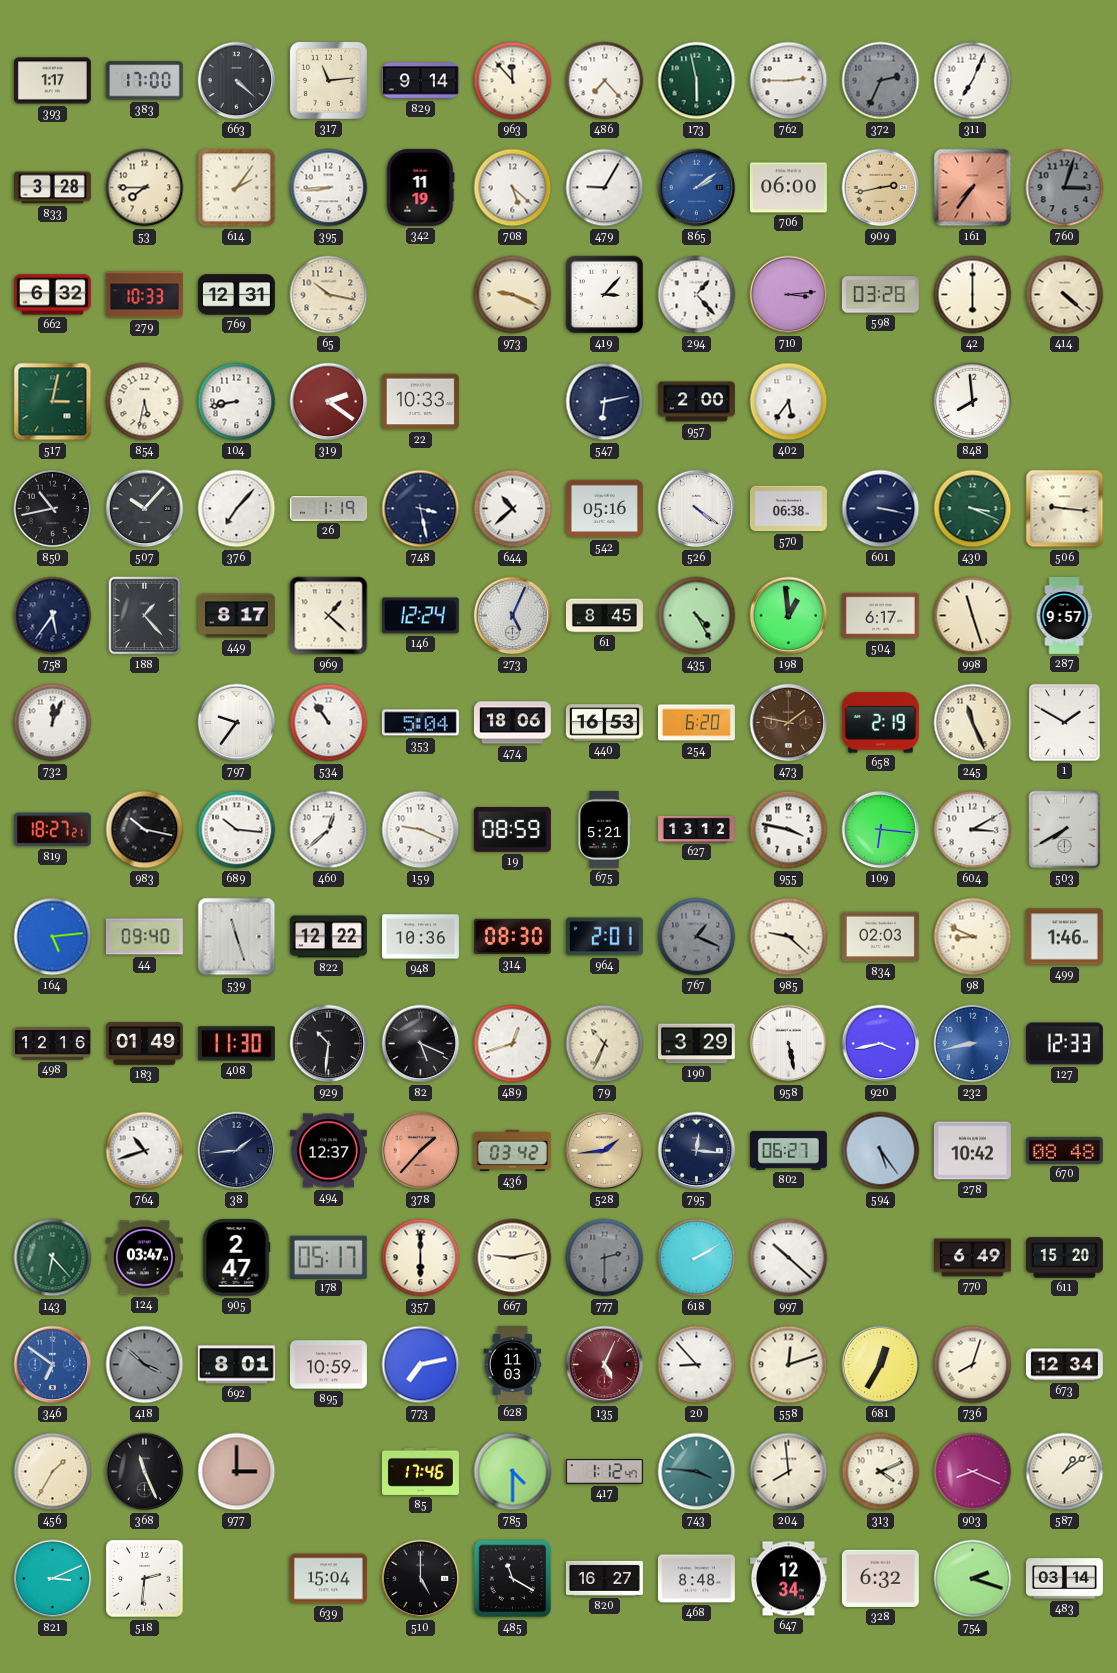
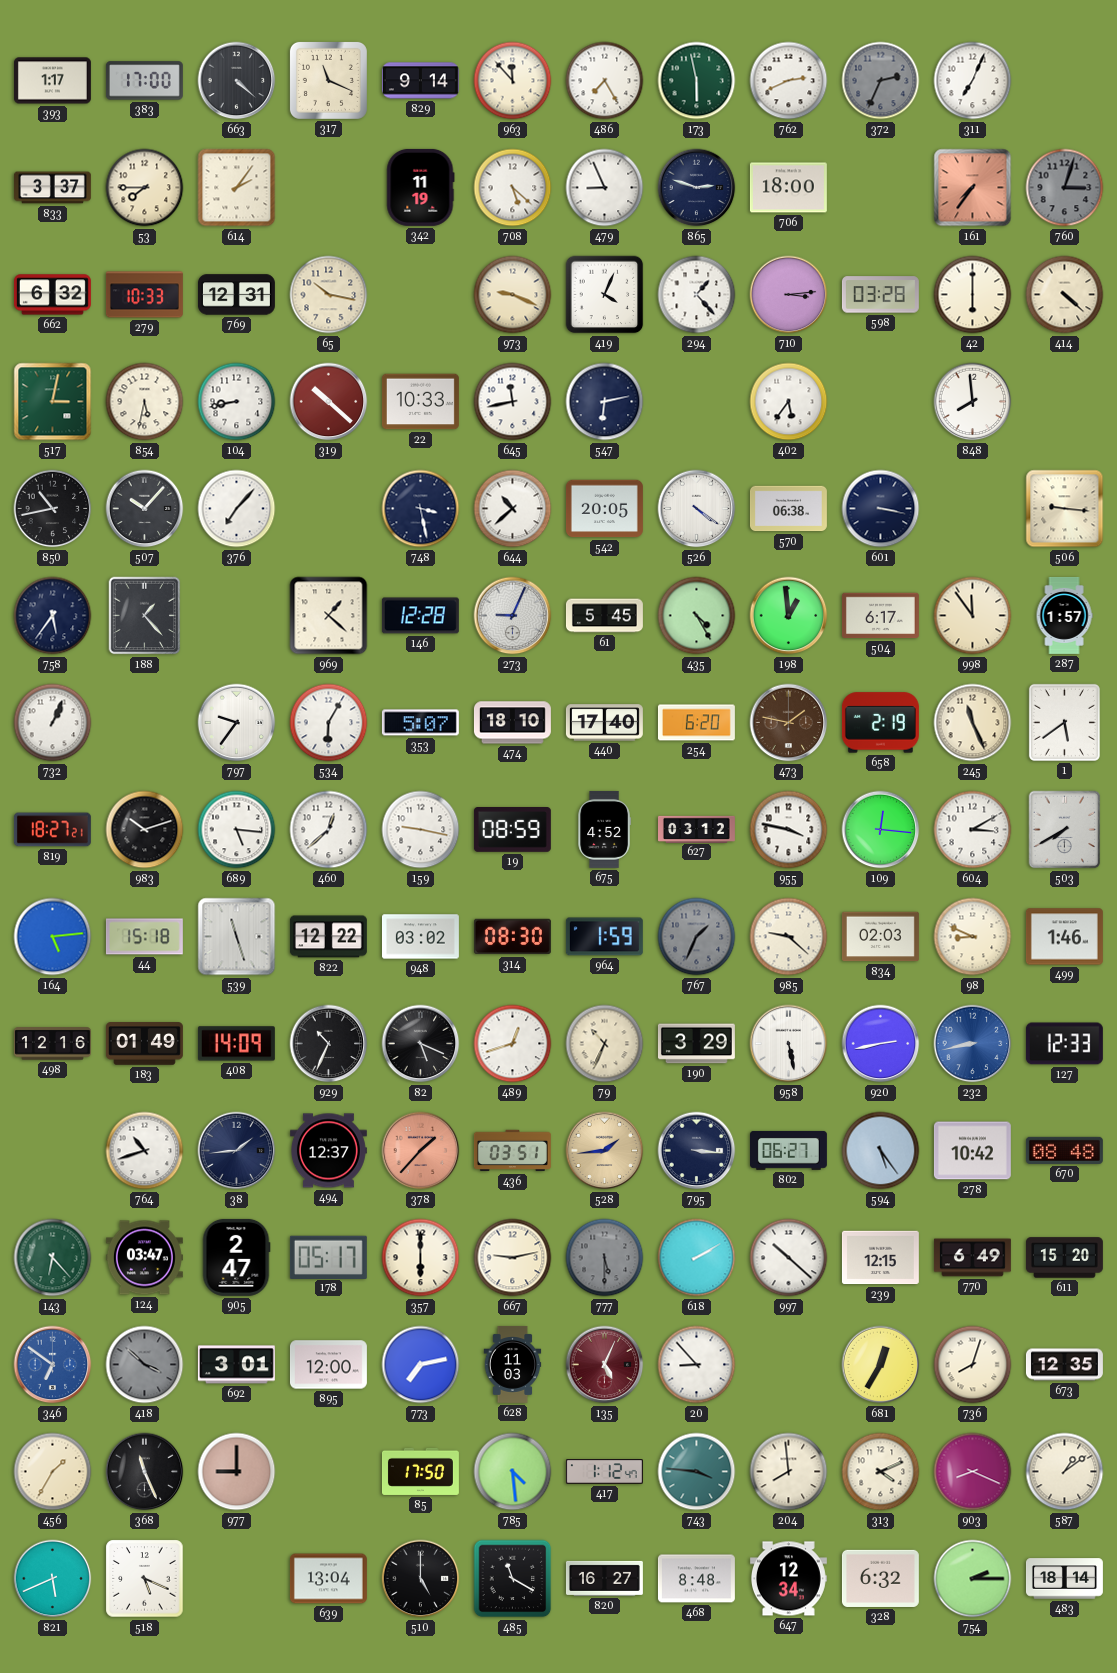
317: 11:14 -> 11:19 (328, 80)
486: 7:23 -> 7:25 (605, 81)
762: 2:45 -> 2:41 (789, 81)
833: 3:28 -> 3:37 (52, 188)
395: 8:44 -> none (329, 188)
479: 9:05 -> 8:56 (605, 188)
865: 2:09 -> 2:48 (697, 188)
865 dial: blue -> navy (697, 188)
706: 06:00 -> 18:00 (788, 188)
909: 2:43 -> none (881, 188)
419: 3:07 -> 4:04 (605, 295)
319: 2:21 -> 10:22 (329, 402)
645: none -> 11:43 (513, 402)
957: 2:00 -> none (696, 402)
26: 1:19 -> none (328, 509)
542: 05:16 -> 20:05 (604, 509)
430: 3:19 -> none (973, 509)
449: 8:17 -> none (236, 616)
146: 12:24 -> 12:28 (420, 616)
273: 5:04 -> 9:04 (513, 616)
61: 8:45 -> 5:45 (604, 616)
998: 11:27 -> 11:54 (973, 616)
287: 9:57 -> 1:57 (1064, 615)
732: 12:04 -> 1:04 (53, 723)
534: 10:54 -> 6:05 (329, 723)
353: 5:04 -> 5:07 (420, 723)
474: 18:06 -> 18:10 (512, 723)
440: 16:53 -> 17:40 (604, 723)
1: 1:50 -> 5:39 (1064, 722)
983: 10:17 -> 10:12 (145, 830)
689: 10:16 -> 5:16 (237, 830)
159: 9:19 -> 9:17 (421, 830)
675: 5:21 -> 4:52 (604, 829)
627: 13:12 -> 03:12 (697, 829)
109: 6:16 -> 12:16 (881, 830)
44: 09:40 -> 15:18 (144, 937)
948: 10:36 -> 03:02 (420, 937)
964: 2:01 -> 1:59 (604, 937)
767: 1:19 -> 1:34 (697, 937)
408: 11:30 -> 14:09 (236, 1044)
929: 10:31 -> 10:34 (329, 1044)
920: 3:43 -> 2:43 (881, 1044)
436: 03:42 -> 03:51 (512, 1151)
795: 12:16 -> 3:16 (697, 1151)
777: 2:30 -> 5:30 (605, 1258)
239: none -> 12:15 (880, 1258)
692: 8:01 -> 3:01 (236, 1365)
895: 10:59 -> 12:00 (328, 1365)
558: 12:12 -> none (789, 1365)
673: 12:34 -> 12:35 (1064, 1365)
977: 3:00 -> 9:00 (237, 1472)
85: 17:46 -> 17:50 (420, 1471)
785: 4:30 -> 4:29 (513, 1472)
821: 3:11 -> 5:41 (53, 1579)
518: 2:31 -> 5:19 (145, 1579)
639: 15:04 -> 13:04 (328, 1579)
754: 2:18 -> 2:15 (973, 1579)
483: 03:14 -> 18:14 (1064, 1579)
